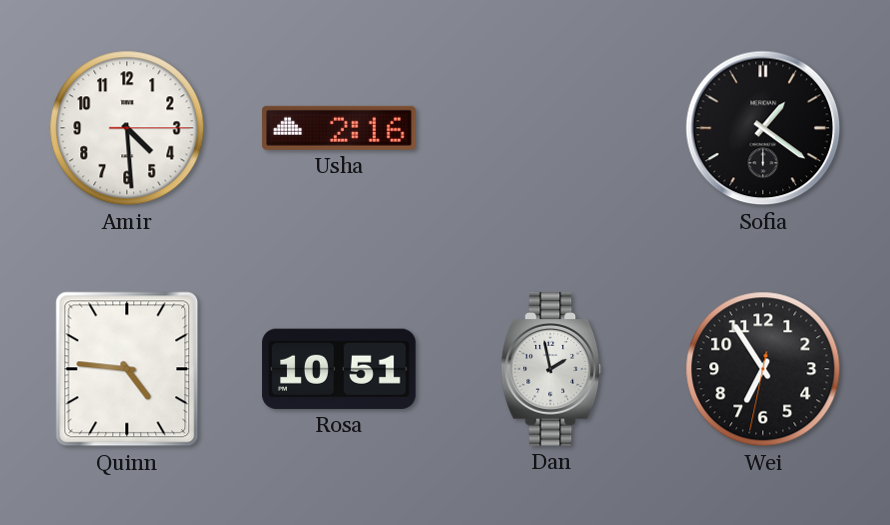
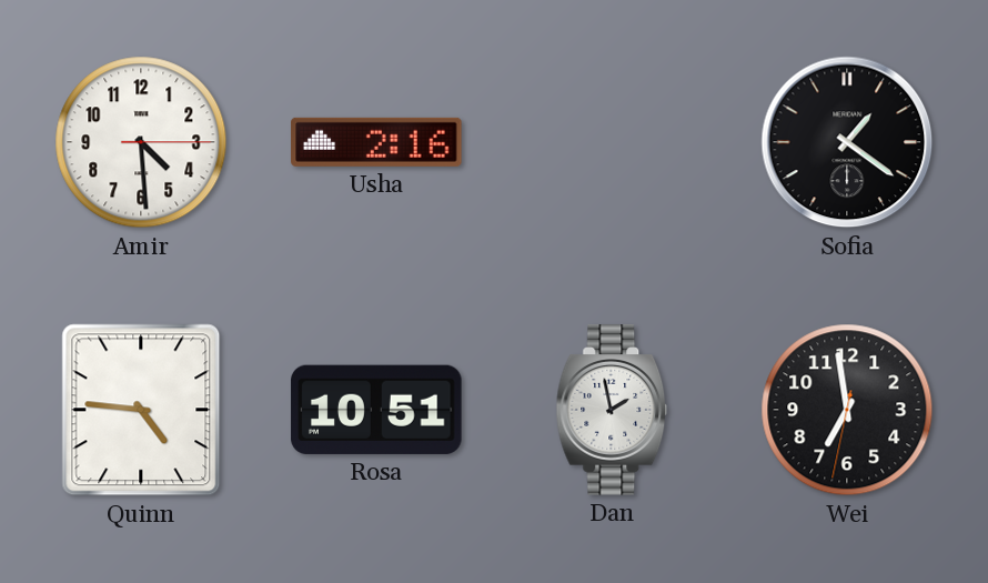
Wei: 6:54 -> 6:58 (847, 410)
